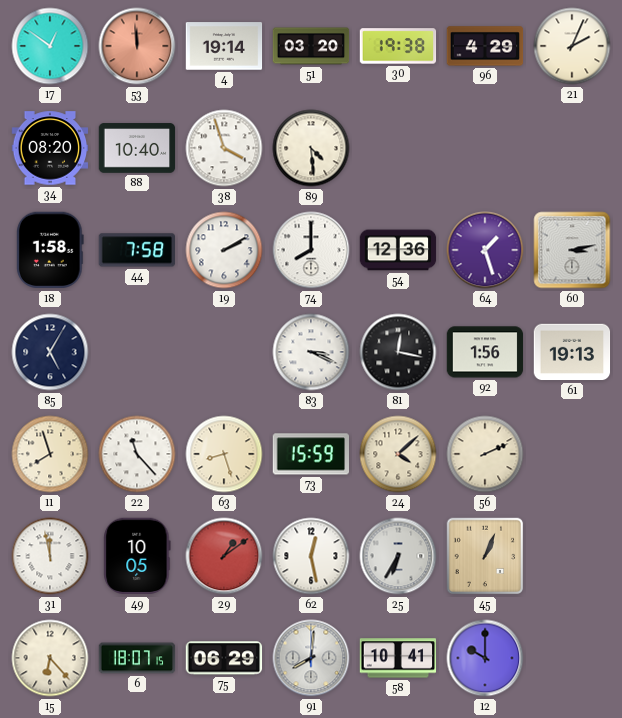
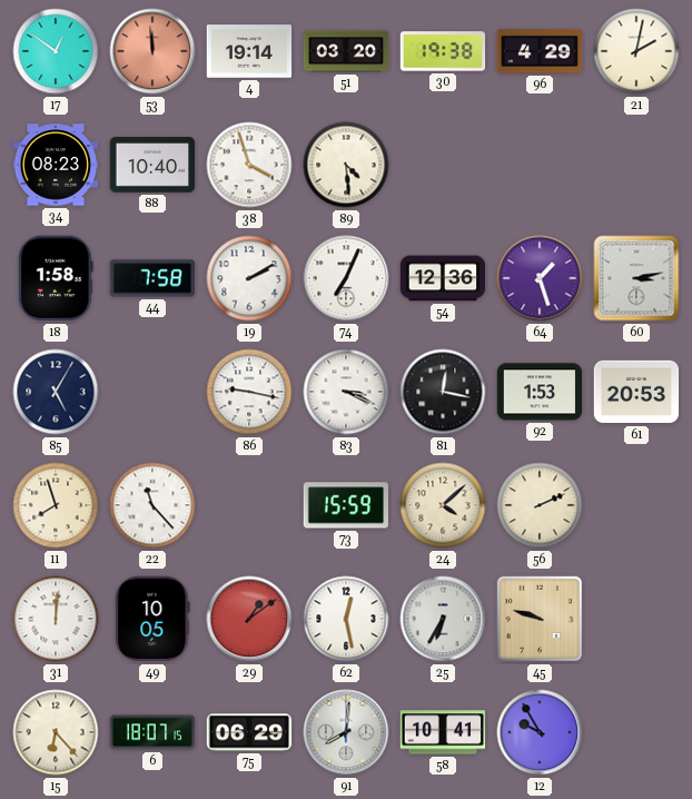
21: 2:04 -> 2:02 (636, 51)
34: 08:20 -> 08:23 (56, 165)
74: 8:00 -> 7:04 (346, 278)
86: none -> 9:17 (249, 392)
92: 1:56 -> 1:53 (540, 392)
61: 19:13 -> 20:53 (636, 392)
63: 8:27 -> none (224, 454)
31: 11:58 -> 12:01 (56, 619)
45: 1:04 -> 9:48 (540, 619)
12: 10:00 -> 9:55 (540, 732)
